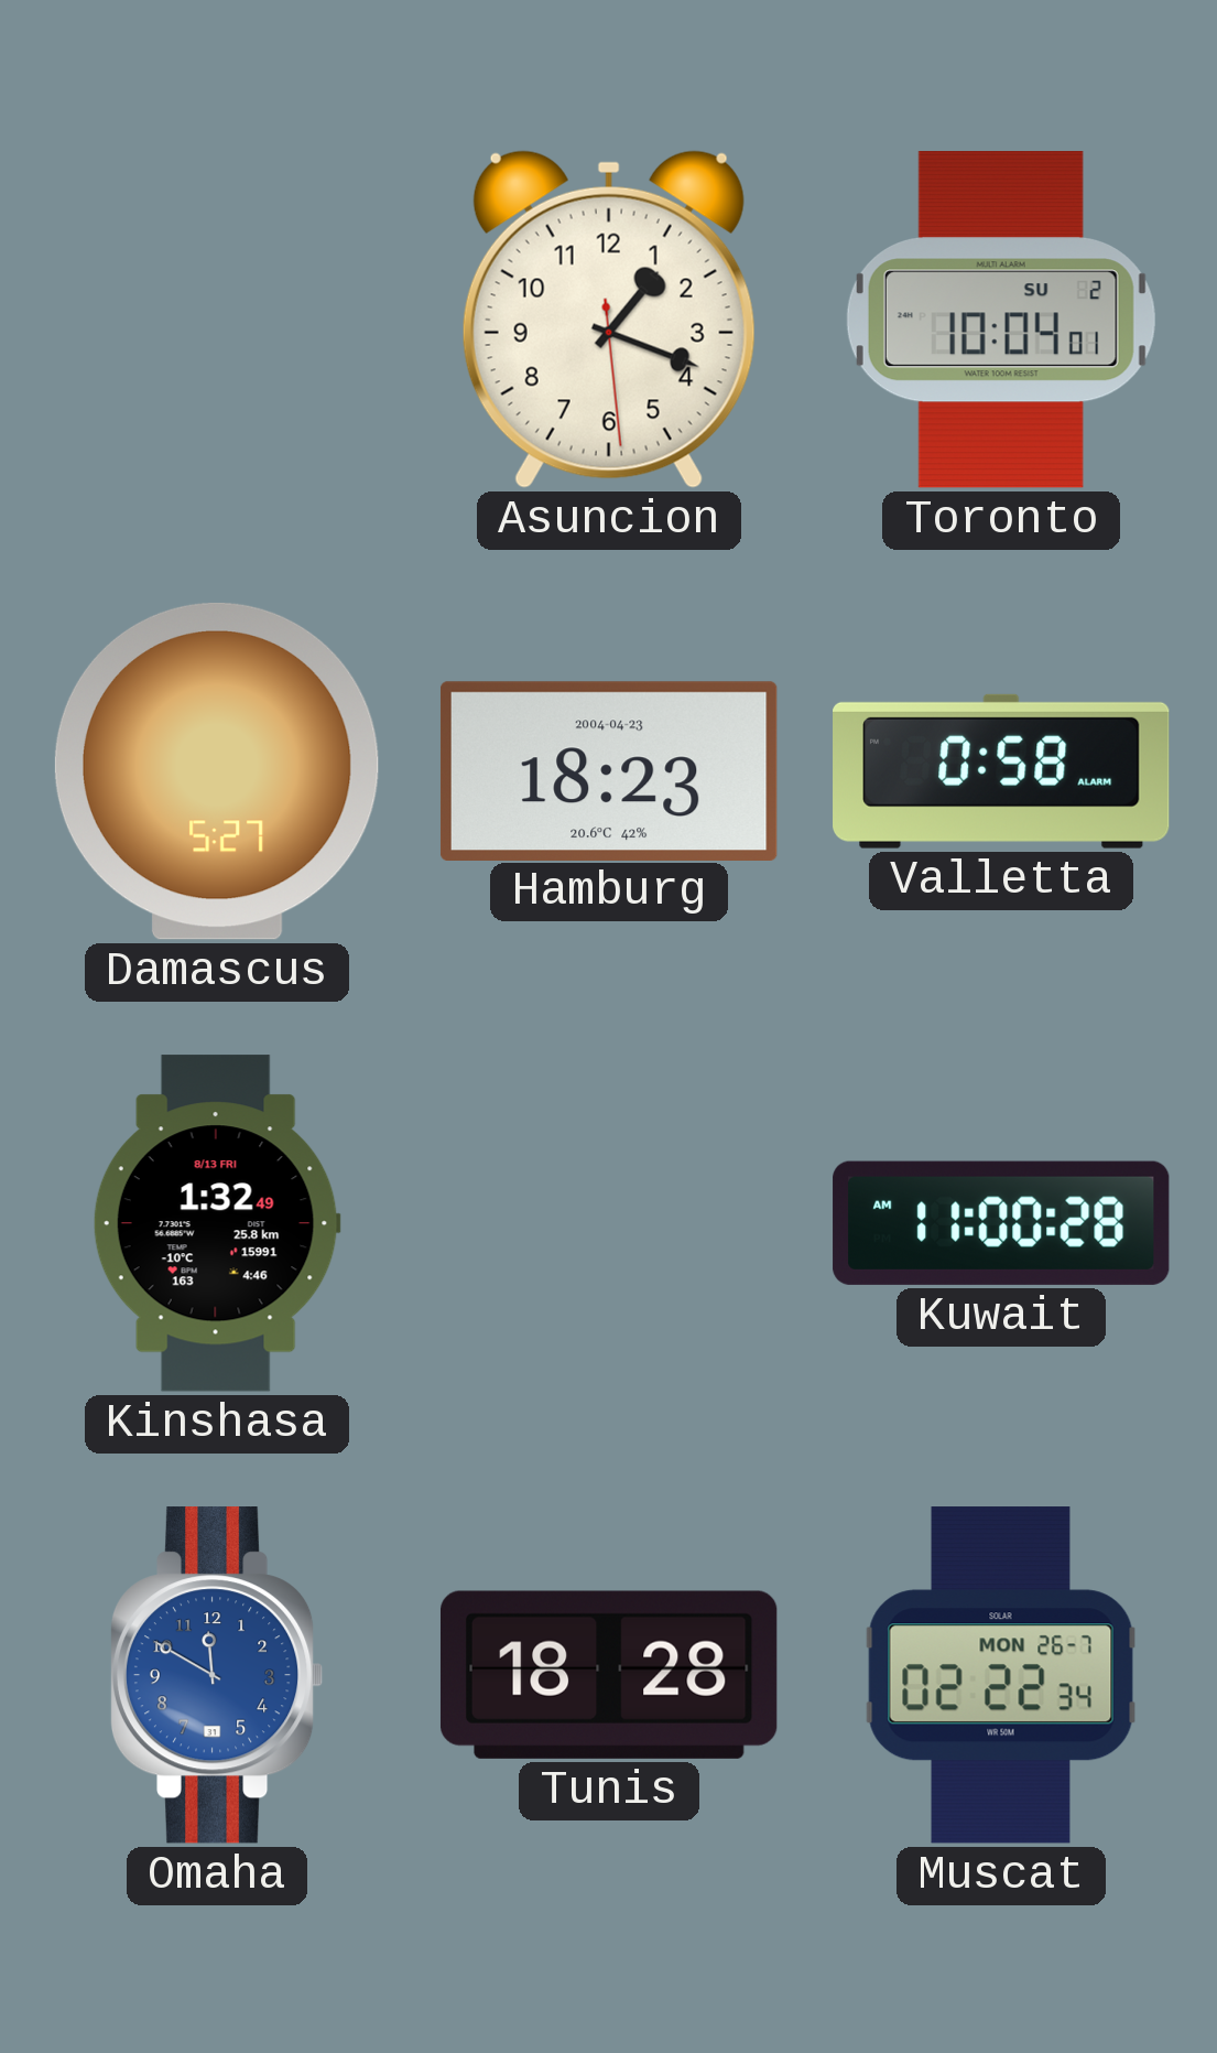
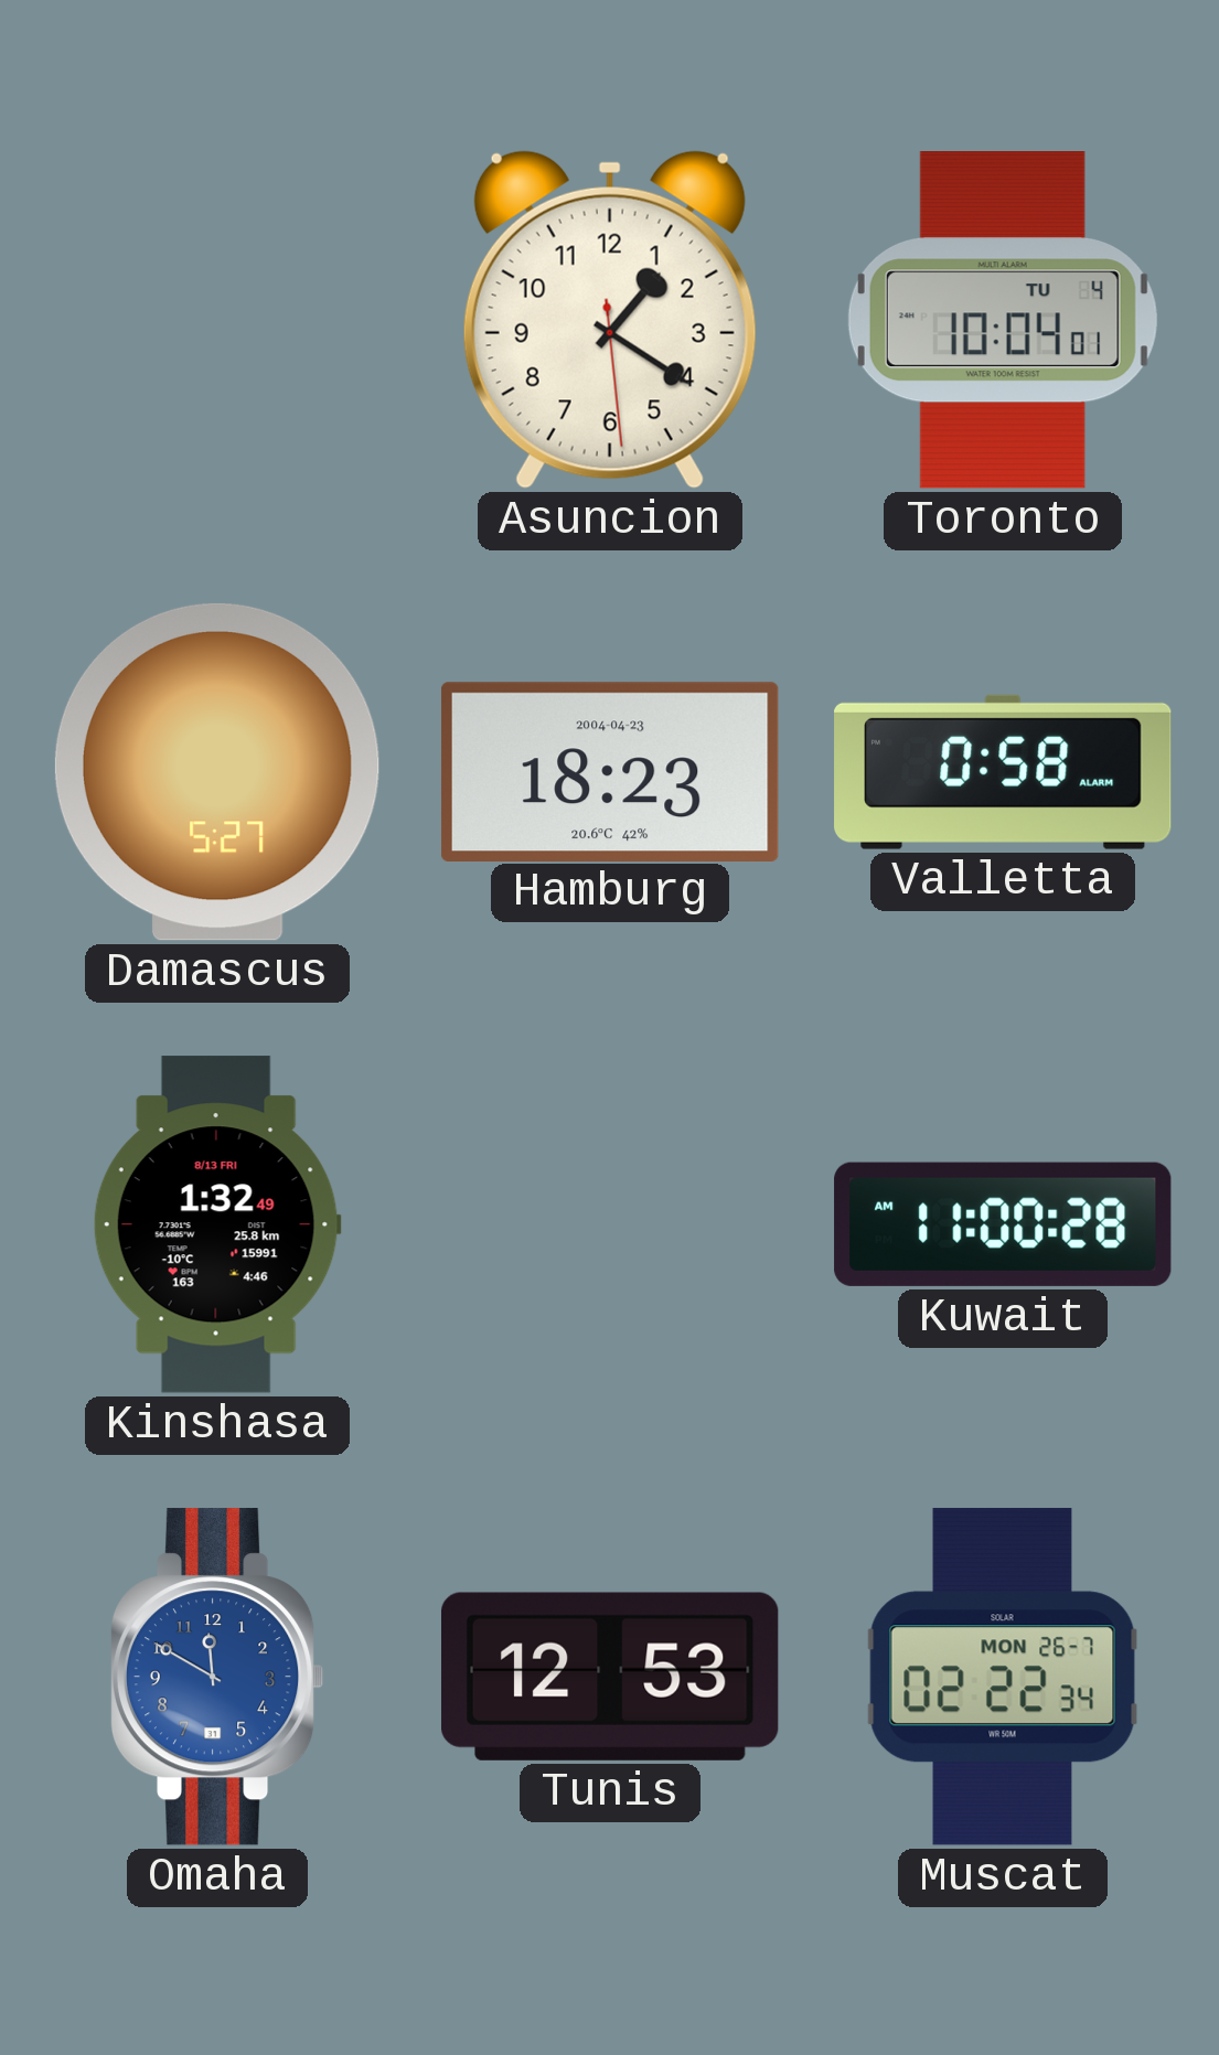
Asuncion: 1:18 -> 1:20 (610, 320)
Toronto date: SU 2 -> TU 4 (1003, 321)
Tunis: 18:28 -> 12:53 (610, 1677)
